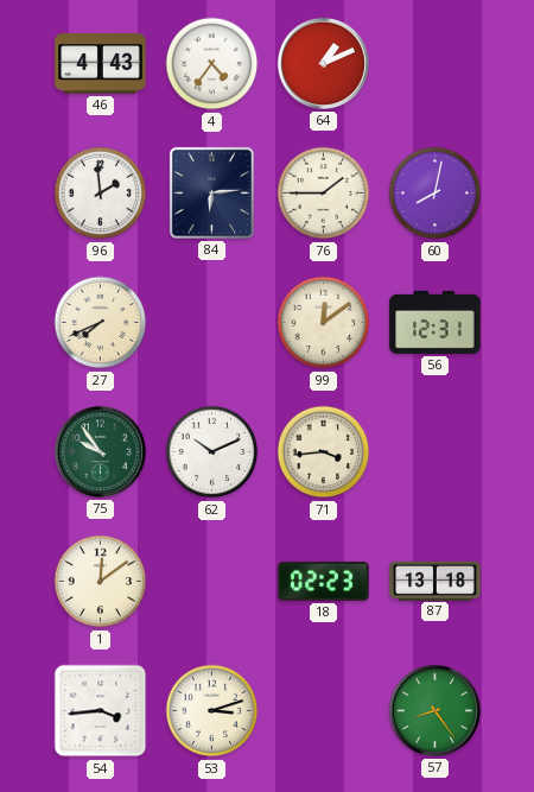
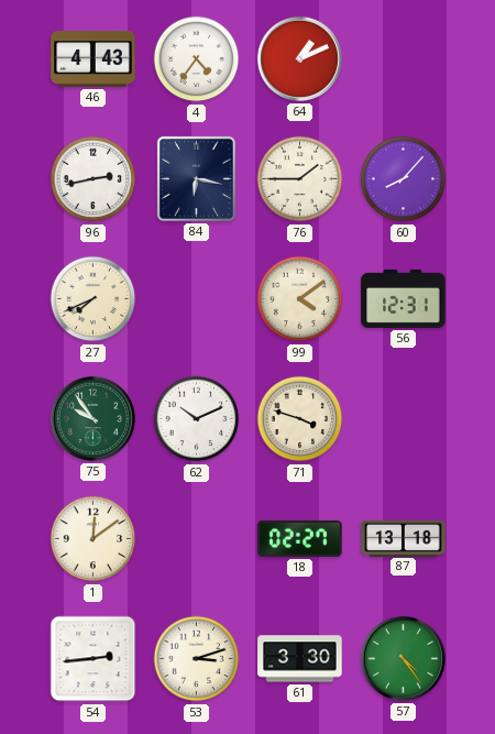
96: 1:59 -> 2:43 (94, 179)
84: 6:14 -> 6:17 (196, 178)
60: 8:02 -> 8:07 (404, 179)
99: 12:09 -> 4:09 (300, 299)
71: 3:44 -> 3:48 (300, 419)
18: 02:23 -> 02:27 (300, 538)
54: 3:44 -> 2:44 (94, 659)
61: none -> 3:30 (300, 659)
57: 8:24 -> 4:24 (403, 658)
